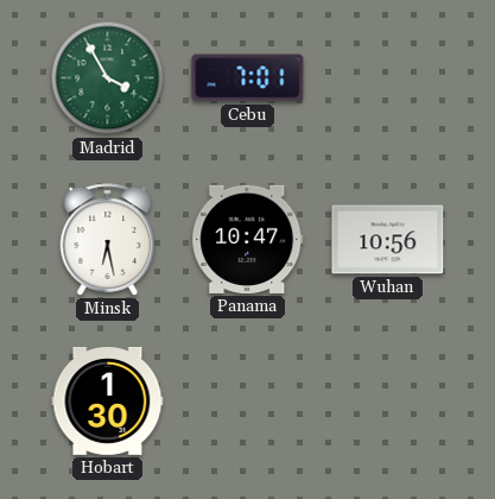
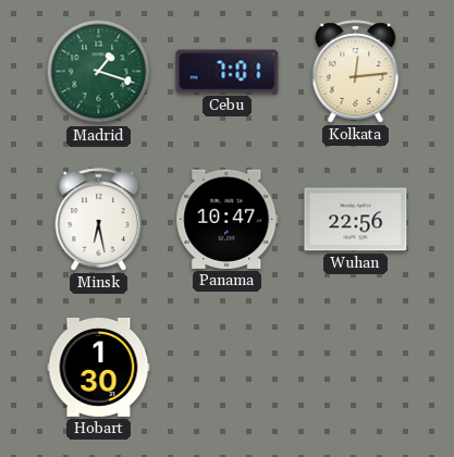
Madrid: 3:55 -> 1:18 (99, 72)
Kolkata: none -> 12:14 (356, 72)
Wuhan: 10:56 -> 22:56 (356, 220)
